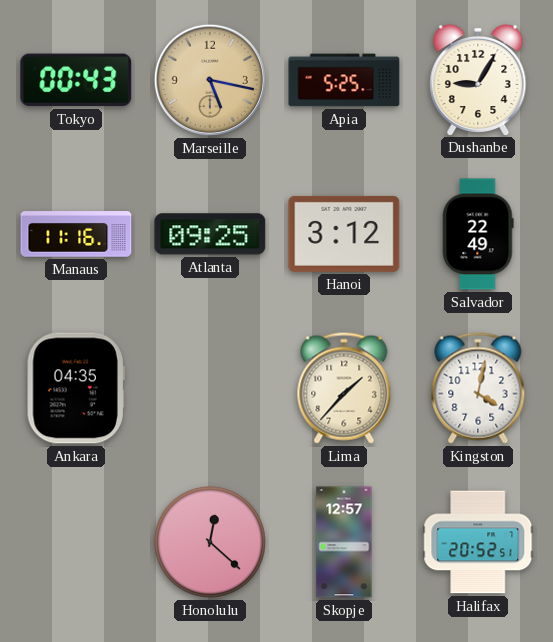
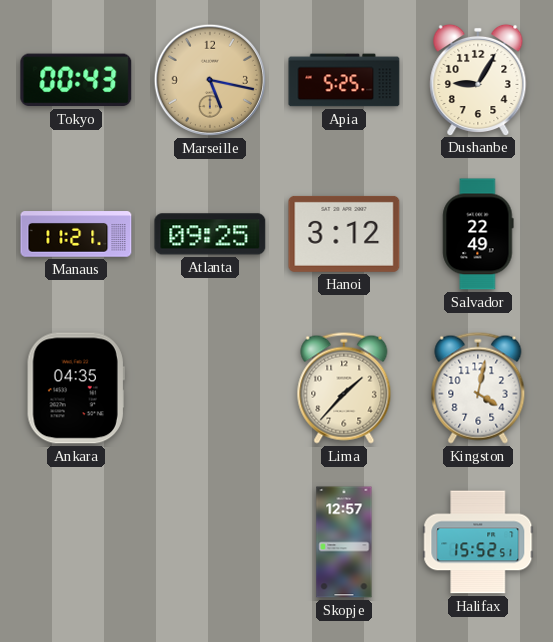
Manaus: 11:16 -> 11:21 (76, 234)
Honolulu: 12:22 -> none (210, 542)
Halifax: 20:52 -> 15:52 (478, 542)
